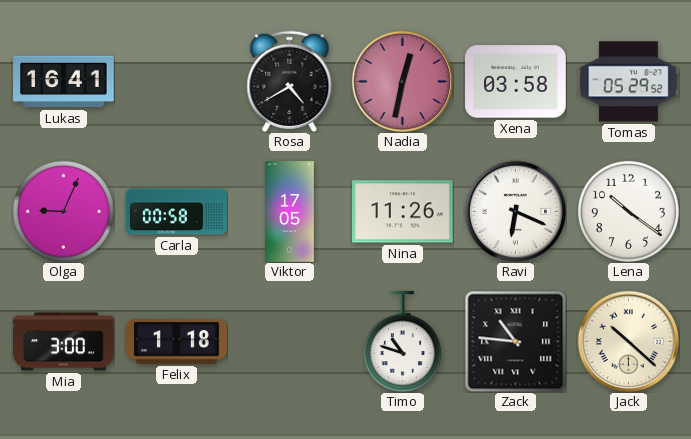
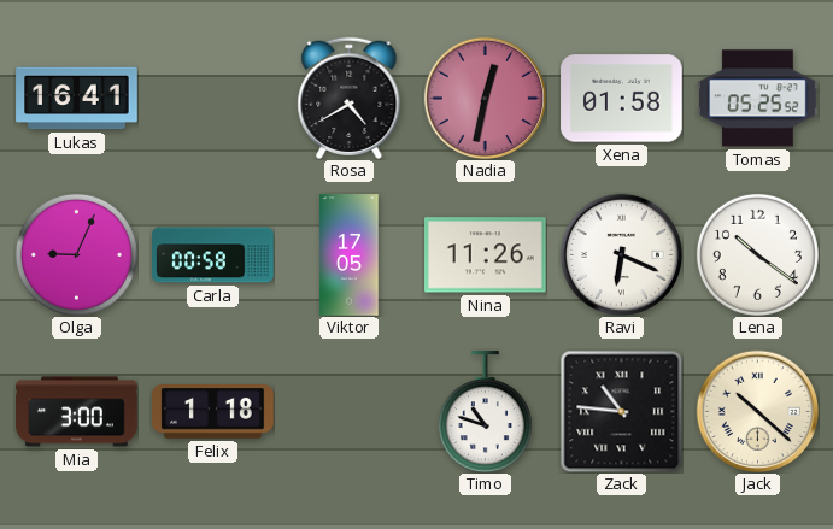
Xena: 03:58 -> 01:58 (622, 99)
Tomas: 05:29 -> 05:25 (758, 99)
